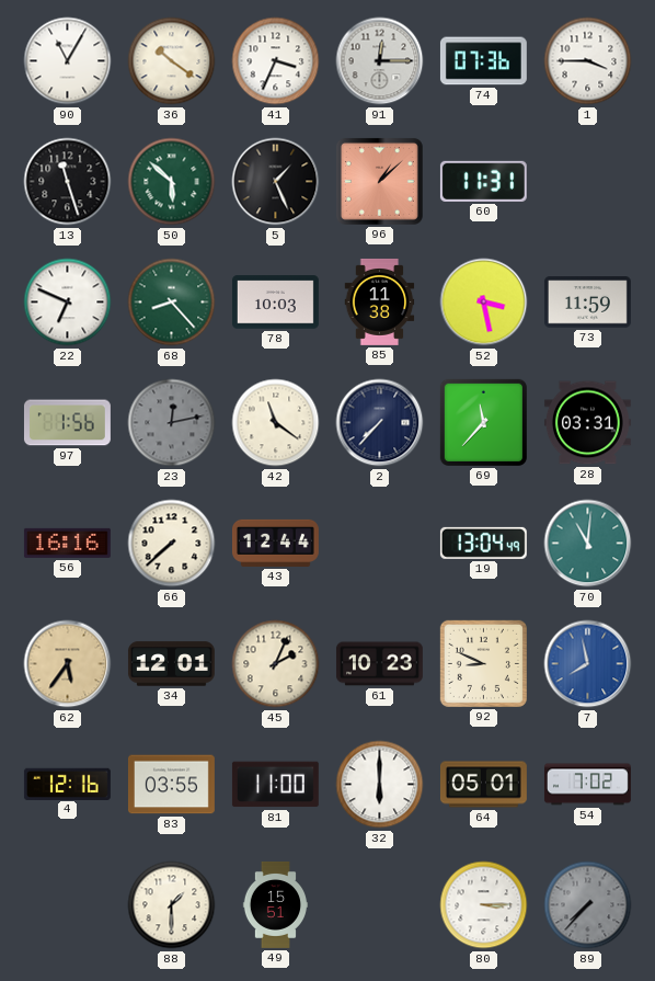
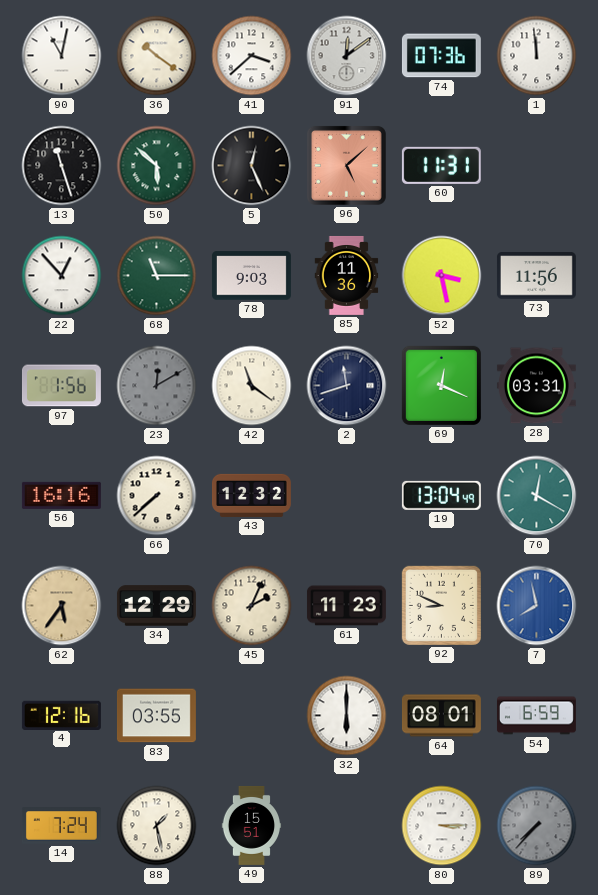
90: 11:05 -> 11:02 (62, 56)
41: 3:34 -> 3:38 (252, 56)
91: 12:15 -> 12:09 (347, 56)
1: 3:45 -> 11:59 (537, 56)
5: 1:26 -> 12:26 (252, 166)
96: 1:08 -> 5:08 (346, 165)
22: 6:49 -> 12:53 (62, 276)
68: 8:23 -> 11:15 (157, 276)
78: 10:03 -> 9:03 (251, 276)
85: 11:38 -> 11:36 (347, 275)
73: 11:59 -> 11:56 (536, 276)
23: 12:13 -> 12:10 (157, 386)
2: 7:37 -> 11:42 (347, 386)
69: 11:37 -> 12:19 (441, 385)
43: 12:44 -> 12:32 (251, 495)
70: 11:01 -> 12:20 (537, 496)
34: 12:01 -> 12:29 (156, 606)
61: 10:23 -> 11:23 (346, 606)
81: 11:00 -> none (275, 785)
64: 05:01 -> 08:01 (441, 716)
54: 7:02 -> 6:59 (536, 716)
14: none -> 7:24 (61, 826)
88: 1:30 -> 1:28 (157, 826)
